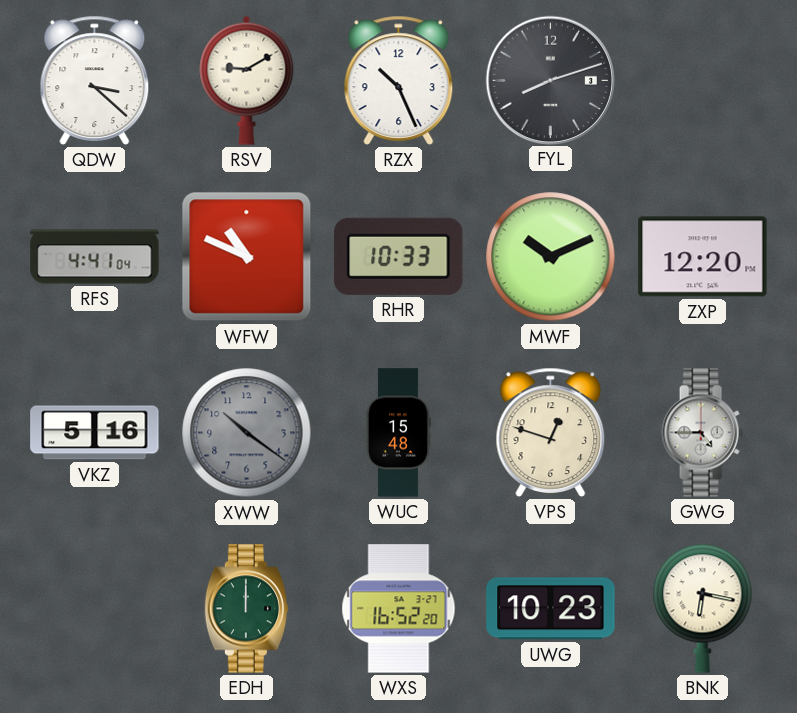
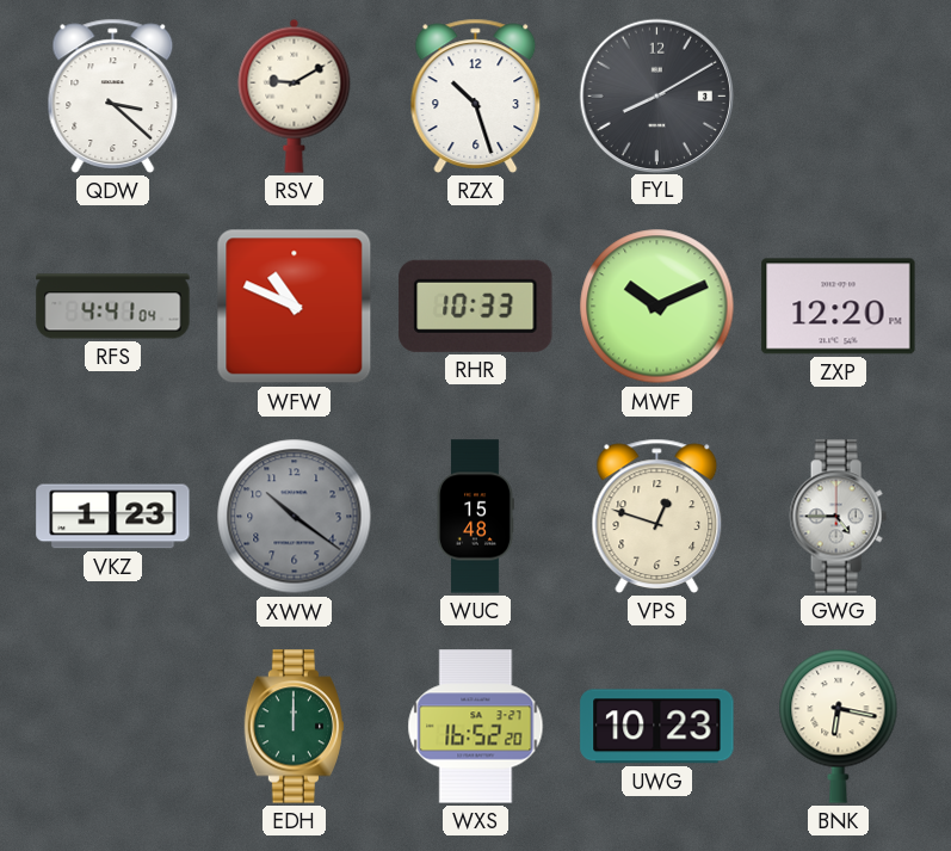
RZX: 10:26 -> 10:27 (476, 95)
FYL: 8:12 -> 8:10 (656, 95)
VKZ: 5:16 -> 1:23 (113, 517)
